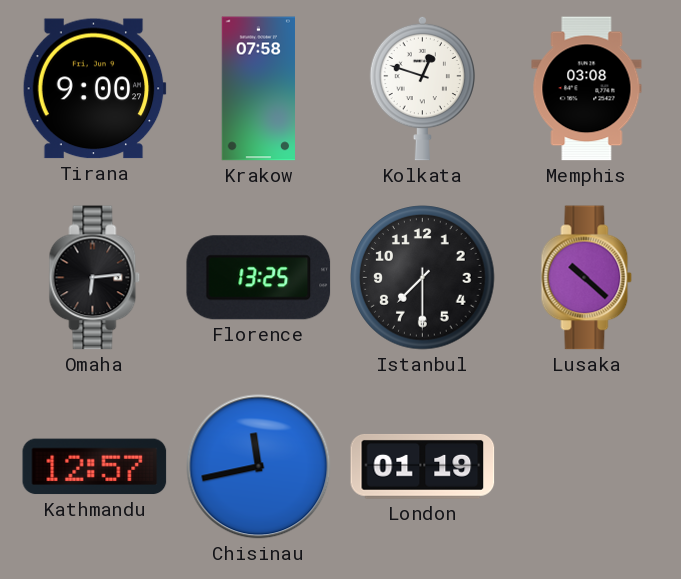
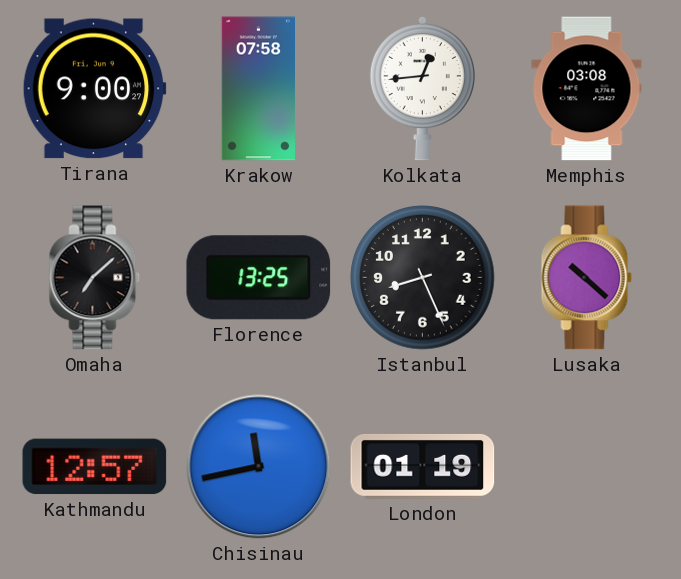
Kolkata: 12:48 -> 12:44 (422, 88)
Omaha: 6:14 -> 7:08 (95, 278)
Istanbul: 7:30 -> 8:26 (423, 278)
